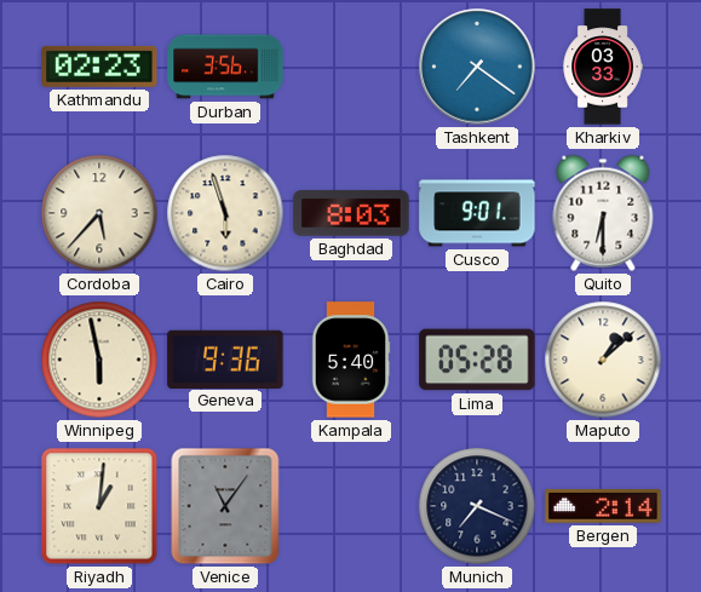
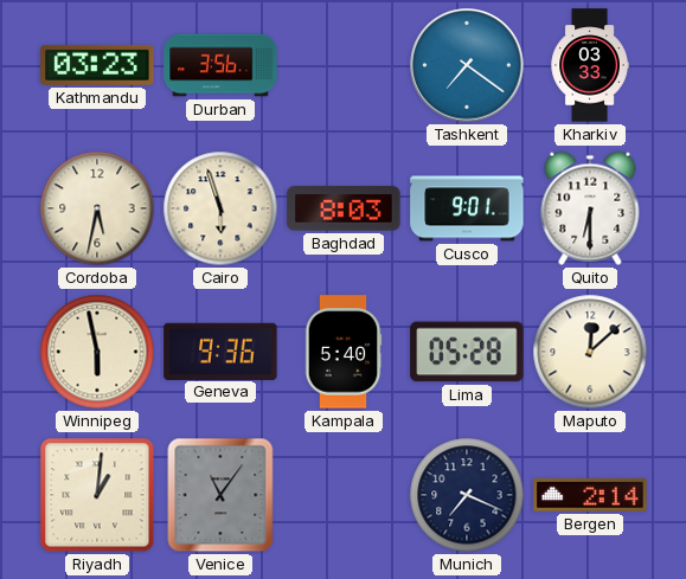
Kathmandu: 02:23 -> 03:23 (97, 65)
Cordoba: 5:37 -> 5:32 (97, 208)
Maputo: 1:08 -> 12:08 (590, 352)
